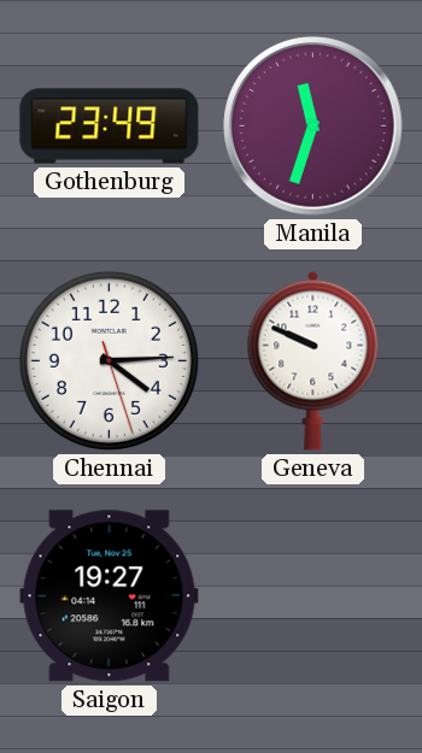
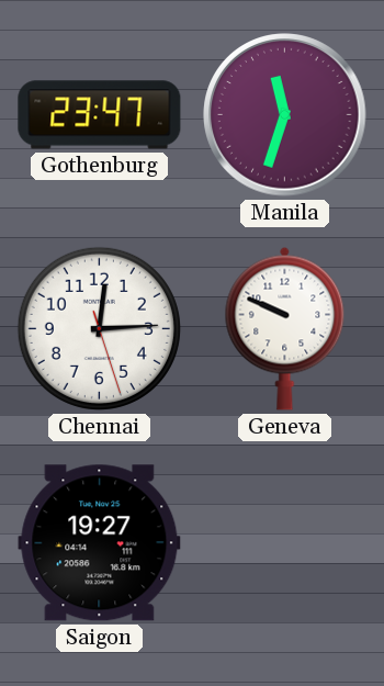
Gothenburg: 23:49 -> 23:47 (100, 115)
Chennai: 4:14 -> 12:14 (99, 328)
